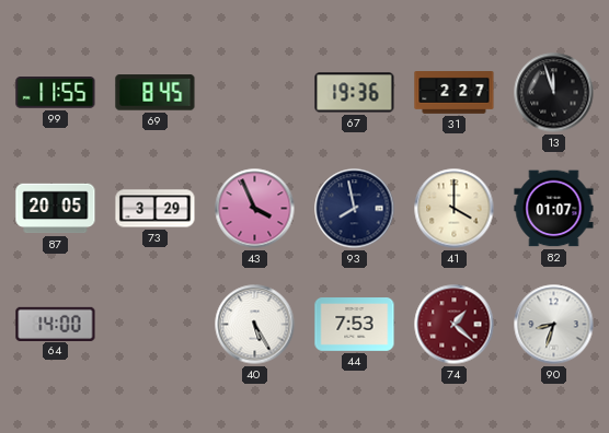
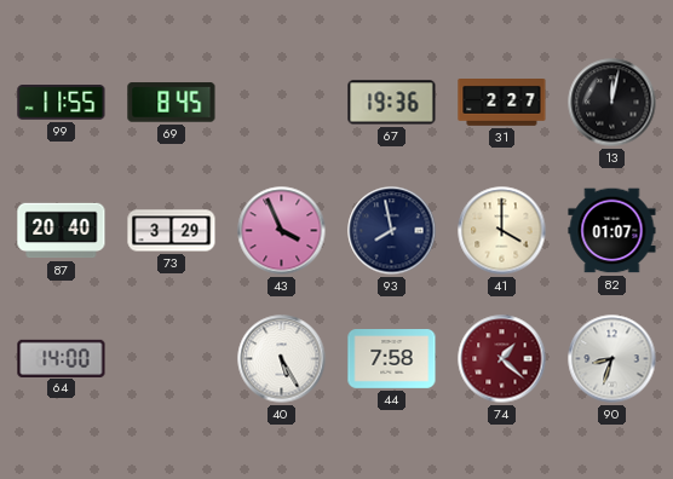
13: 11:57 -> 12:02 (612, 103)
87: 20:05 -> 20:40 (62, 231)
44: 7:53 -> 7:58 (392, 359)
